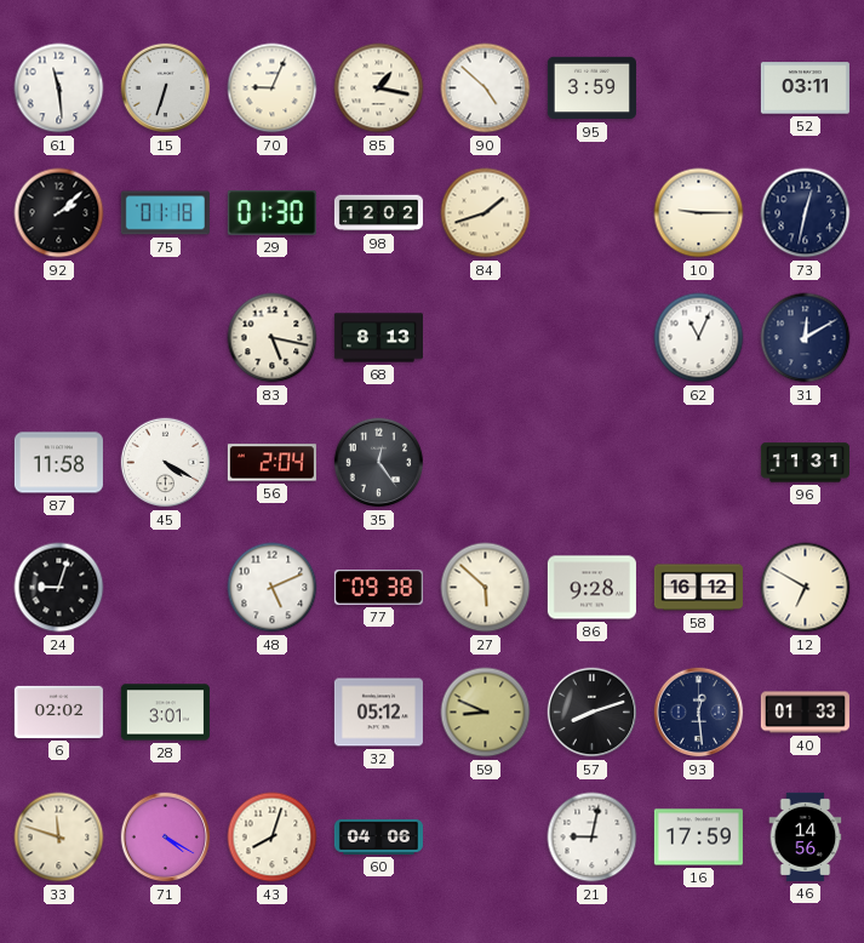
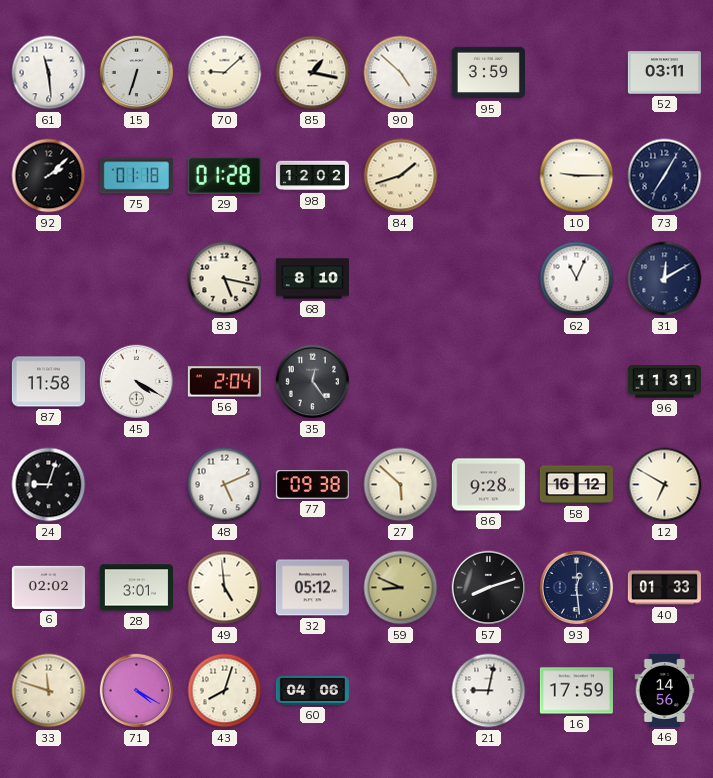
70: 9:04 -> 9:08 (225, 73)
29: 01:30 -> 01:28 (224, 175)
73: 12:32 -> 7:05 (665, 176)
68: 8:13 -> 8:10 (312, 279)
49: none -> 4:59 (225, 588)
